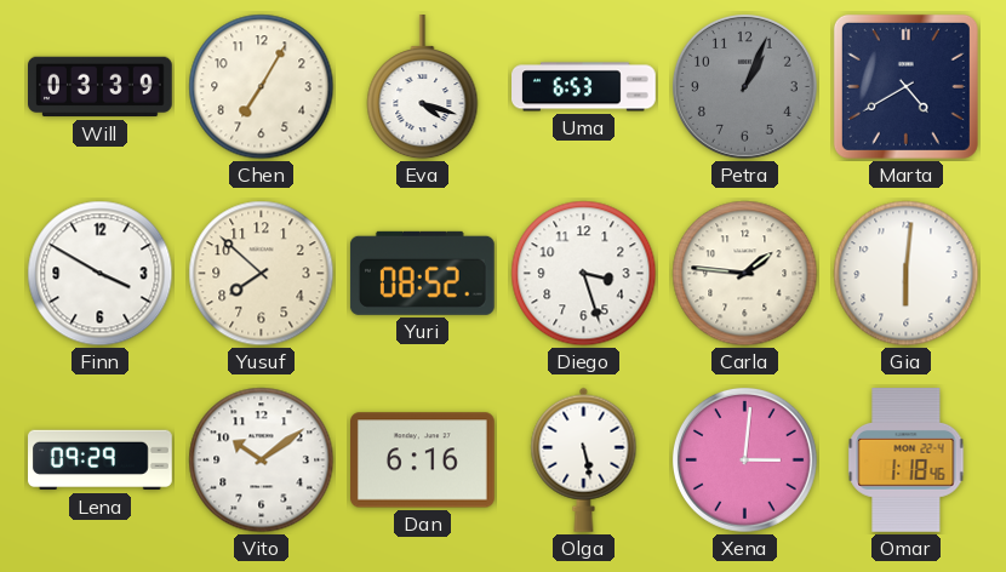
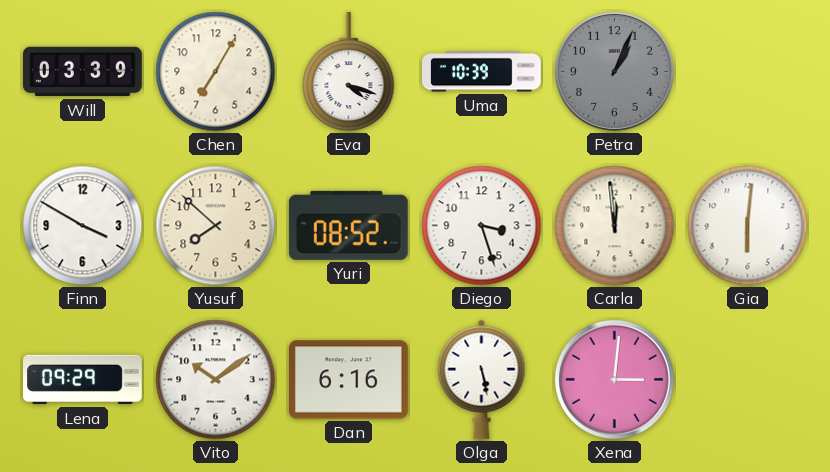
Uma: 6:53 -> 10:39 (482, 72)
Marta: 4:40 -> none (905, 86)
Carla: 1:46 -> 11:59 (615, 226)
Omar: 1:18 -> none (907, 461)
